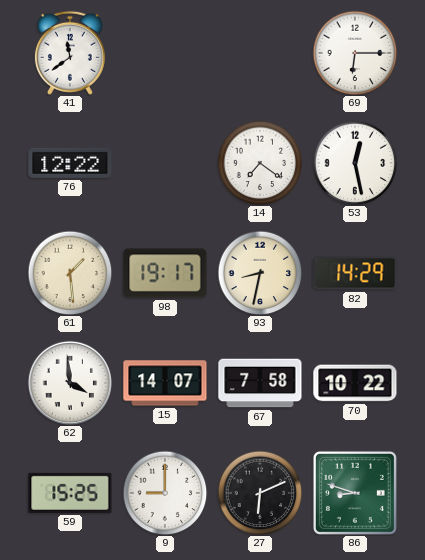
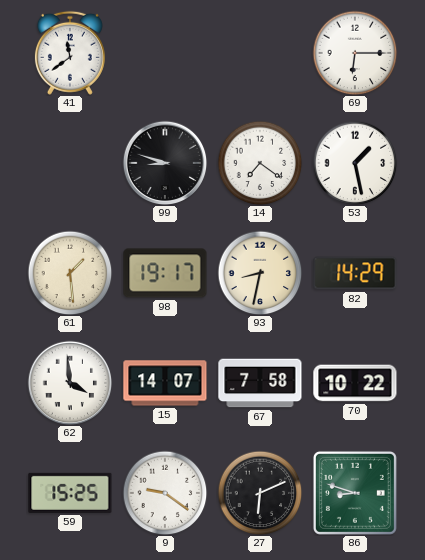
76: 12:22 -> none (70, 163)
99: none -> 8:48 (165, 163)
53: 12:28 -> 1:28 (355, 163)
9: 9:00 -> 9:21 (165, 493)
